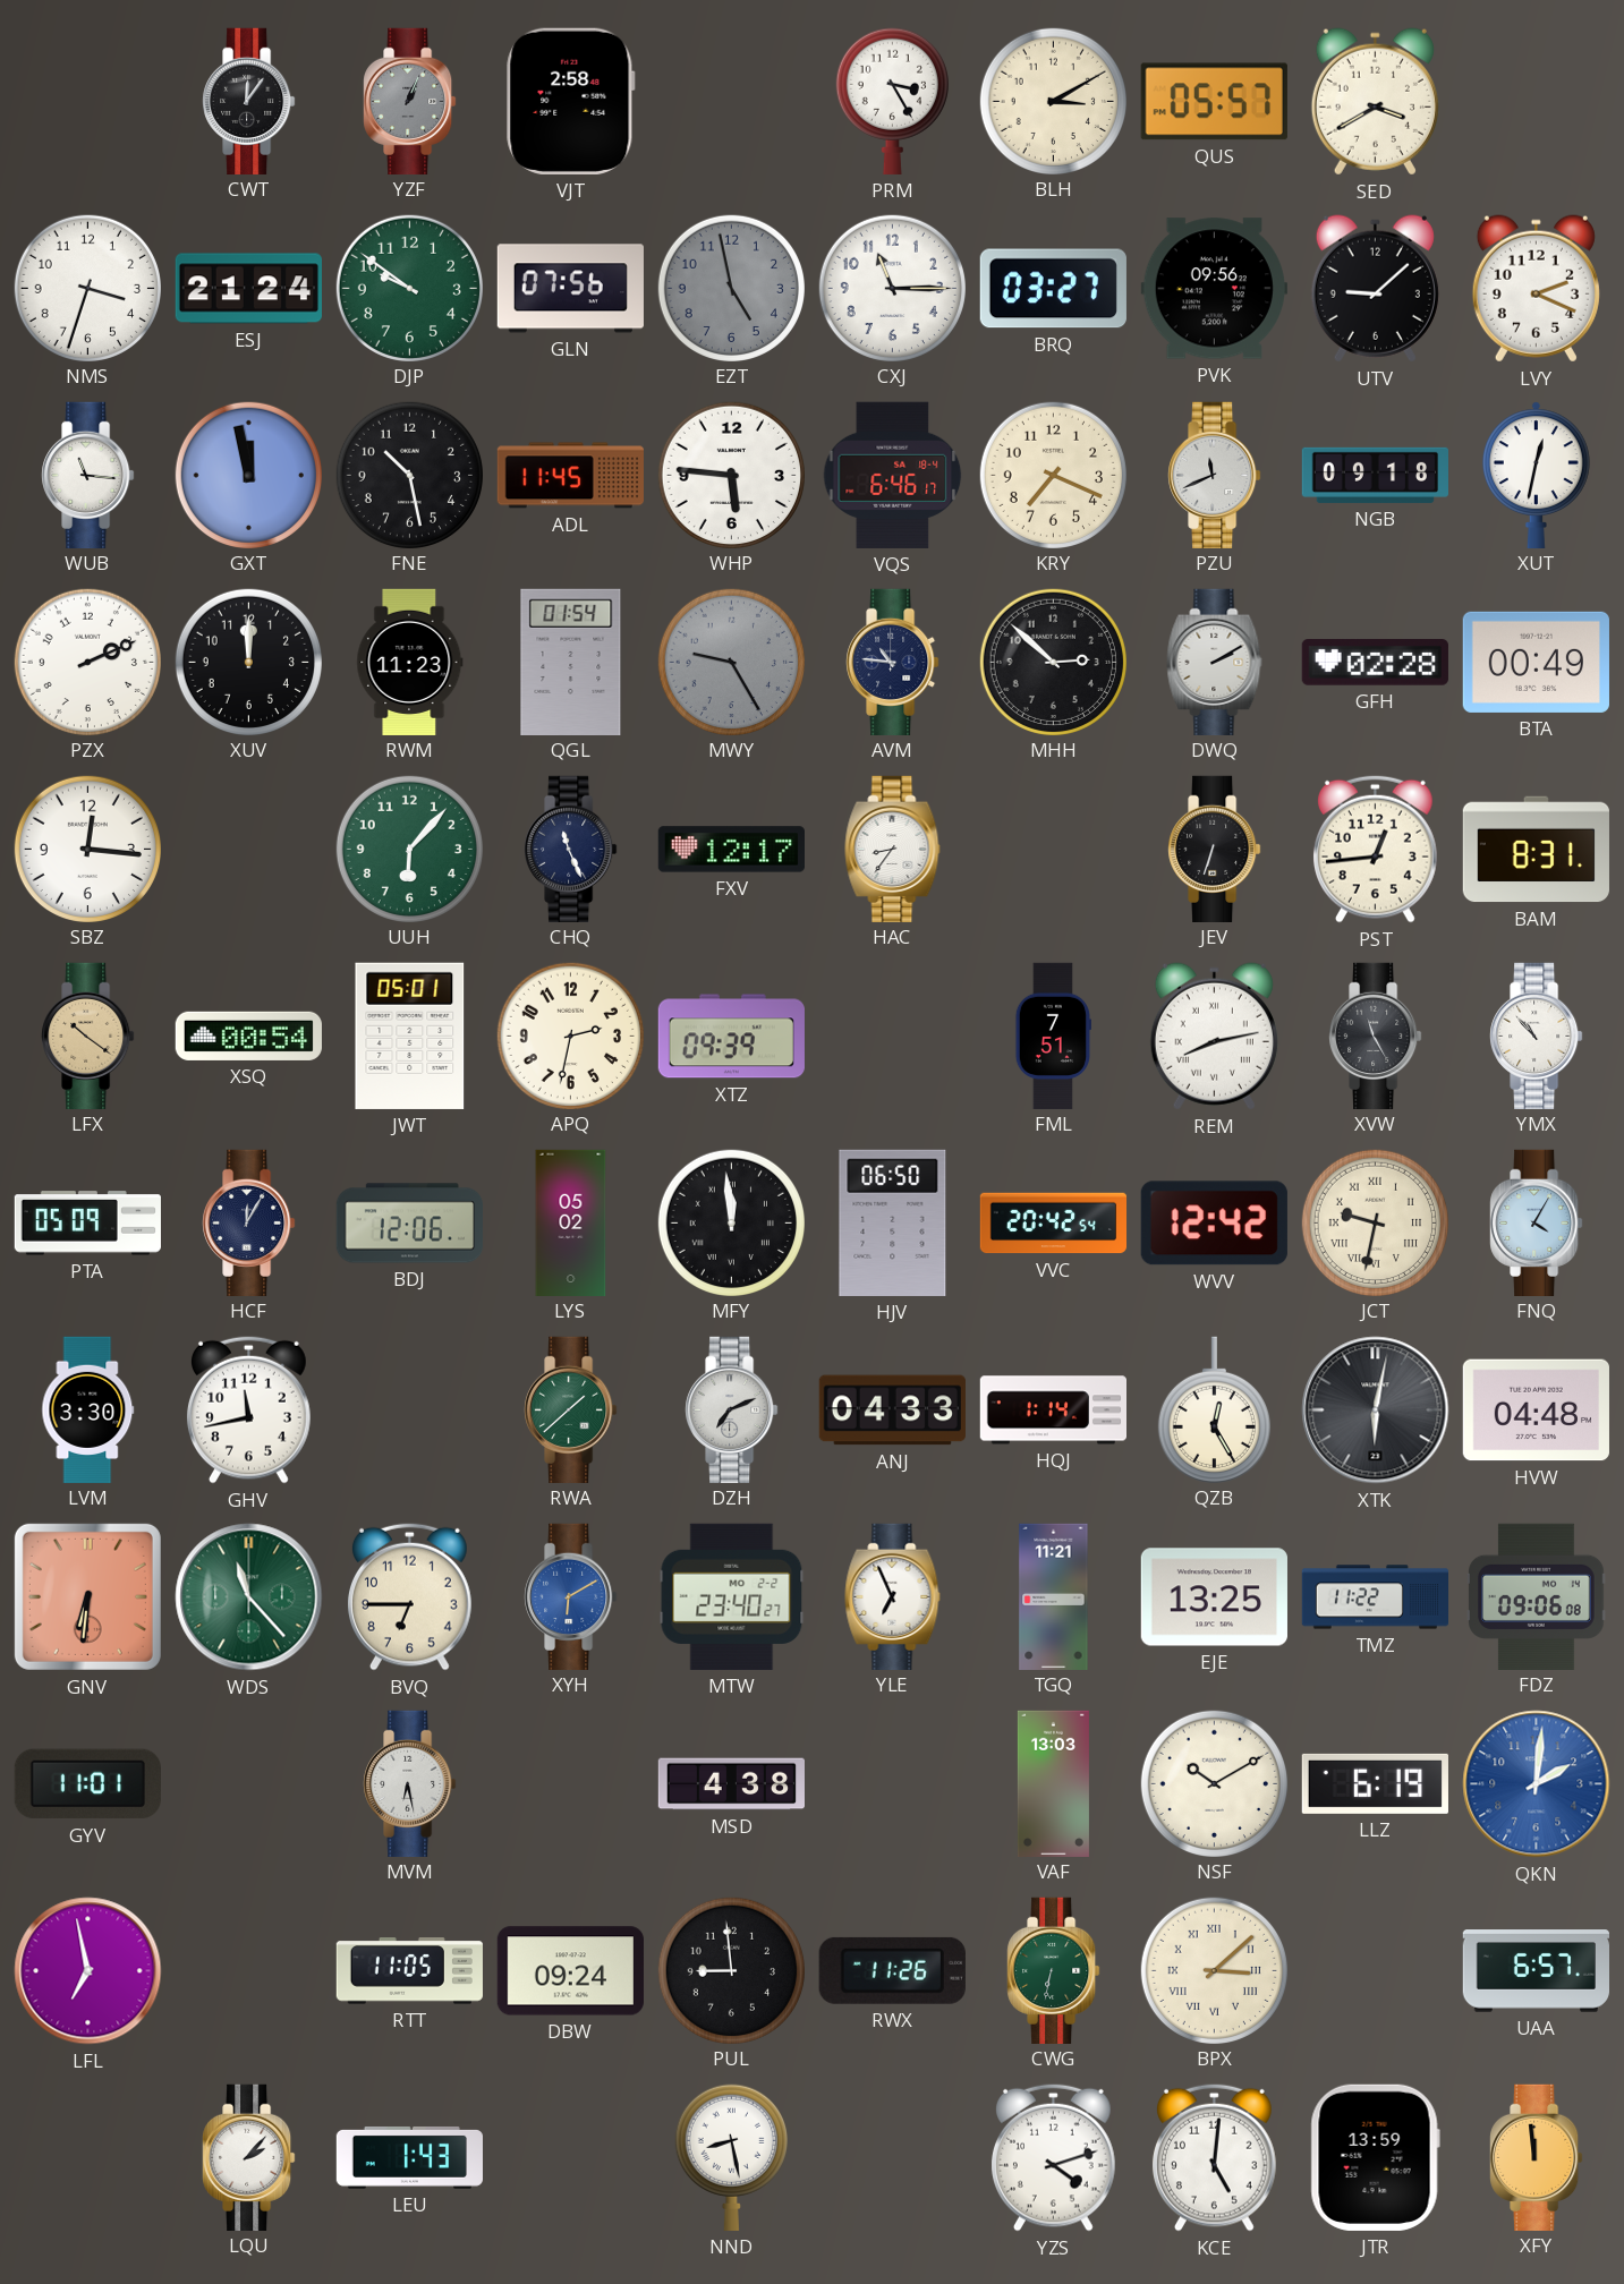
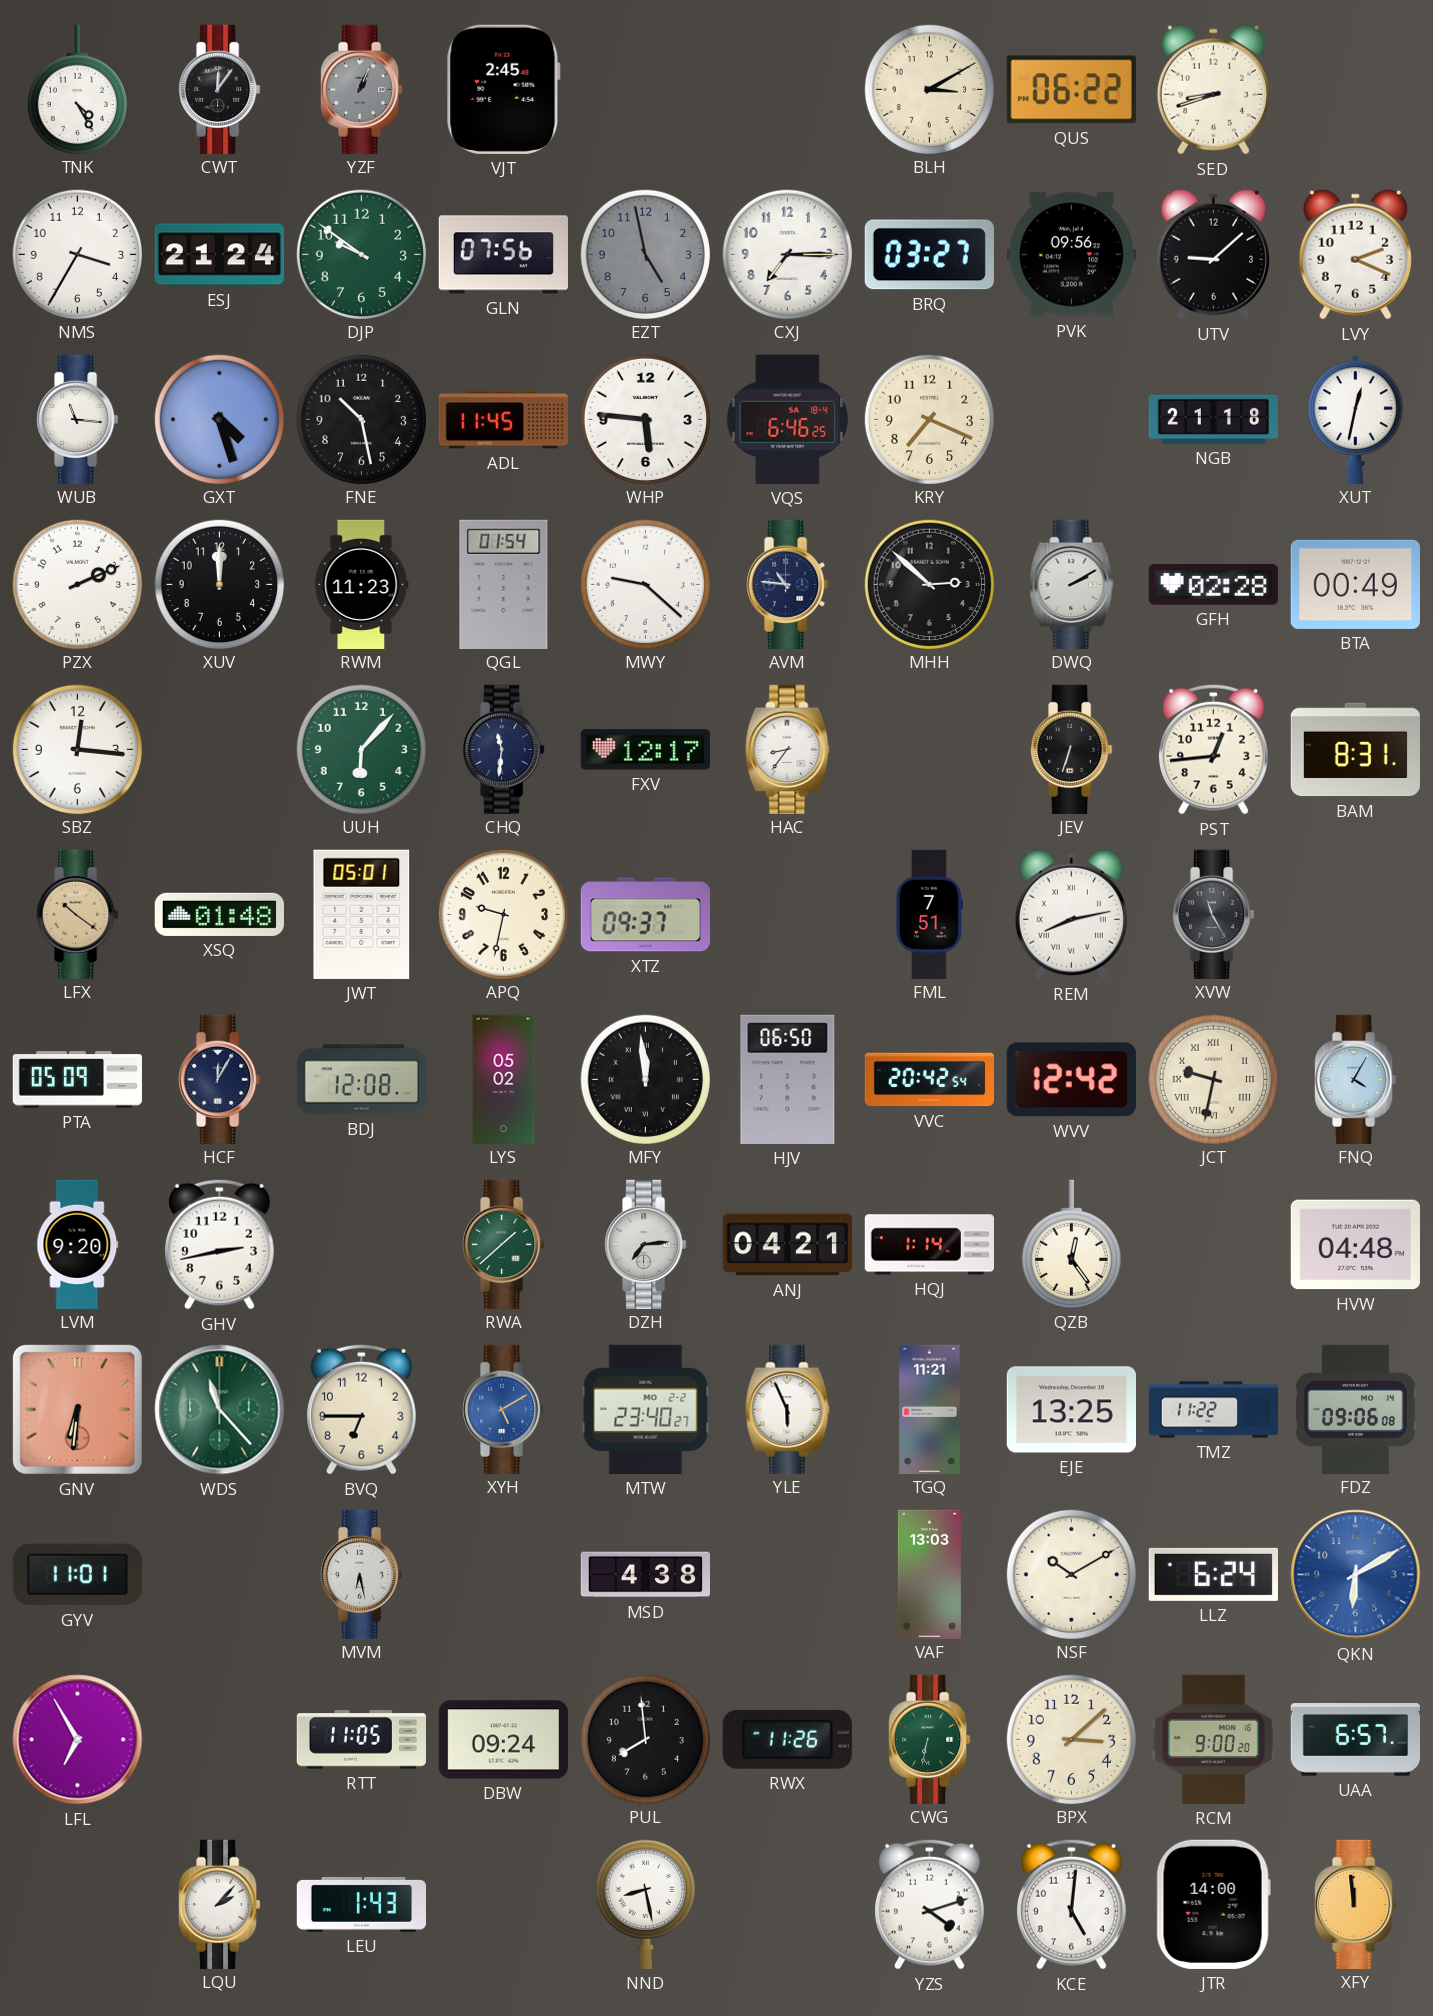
TNK: none -> 4:25 (77, 89)
VJT: 2:58 -> 2:45 (503, 89)
PRM: 3:25 -> none (892, 101)
QUS: 05:57 -> 06:22 (1071, 90)
SED: 3:40 -> 8:42 (1213, 90)
NMS: 3:33 -> 3:35 (77, 254)
CXJ: 11:15 -> 7:15 (787, 254)
GXT: 11:58 -> 4:27 (219, 419)
VQS: 6:46:17 -> 6:46:25 (788, 419)
PZU: 11:41 -> none (1215, 475)
NGB: 09:18 -> 21:18 (1213, 419)
MWY: 9:25 -> 9:22 (645, 584)
MWY dial: grey -> white (645, 584)
CHQ: 11:26 -> 11:31 (504, 749)
XSQ: 00:54 -> 01:48 (219, 914)
APQ: 2:32 -> 9:32 (503, 914)
XTZ: 09:39 -> 09:37 (645, 915)
YMX: 10:53 -> none (1537, 1036)
BDJ: 12:06 -> 12:08 (361, 1080)
LVM: 3:30 -> 9:20 (78, 1244)
GHV: 11:43 -> 2:43 (219, 1244)
DZH: 7:11 -> 7:14 (646, 1244)
ANJ: 04:33 -> 04:21 (787, 1245)
QZB: 12:25 -> 12:24 (1071, 1244)
XTK: 6:02 -> none (1376, 1411)
XYH: 6:10 -> 5:10 (504, 1409)
YLE: 6:56 -> 5:56 (788, 1409)
LLZ: 6:19 -> 6:24 (1213, 1574)
QKN: 2:01 -> 6:10 (1356, 1575)
LFL: 6:58 -> 6:55 (78, 1740)
PUL: 8:59 -> 7:59 (645, 1739)
BPX numerals: Roman -> Arabic (1071, 1739)
RCM: none -> 9:00 (1213, 1739)
JTR: 13:59 -> 14:00 (1213, 1904)
